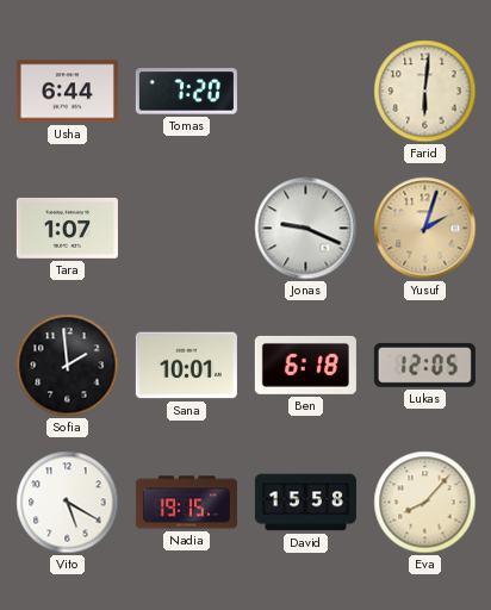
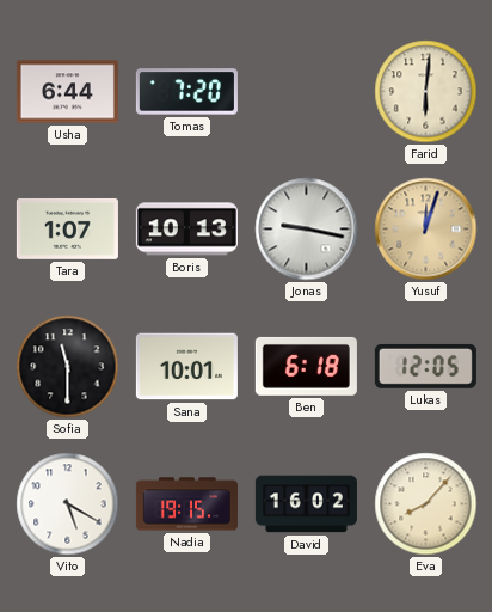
Boris: none -> 10:13 (186, 229)
Jonas: 9:19 -> 9:17 (307, 229)
Yusuf: 2:03 -> 12:03 (426, 229)
Sofia: 1:59 -> 11:30 (68, 367)
David: 15:58 -> 16:02 (306, 504)
